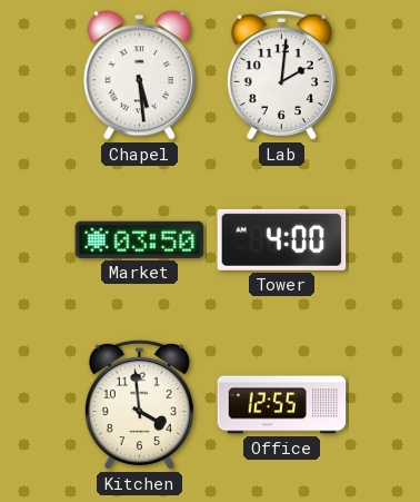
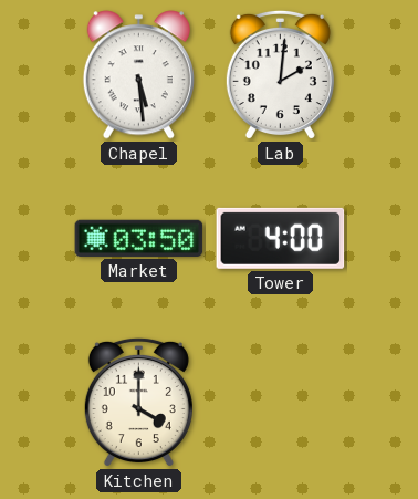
Kitchen: 3:59 -> 4:00 (138, 403)
Office: 12:55 -> none (282, 405)
